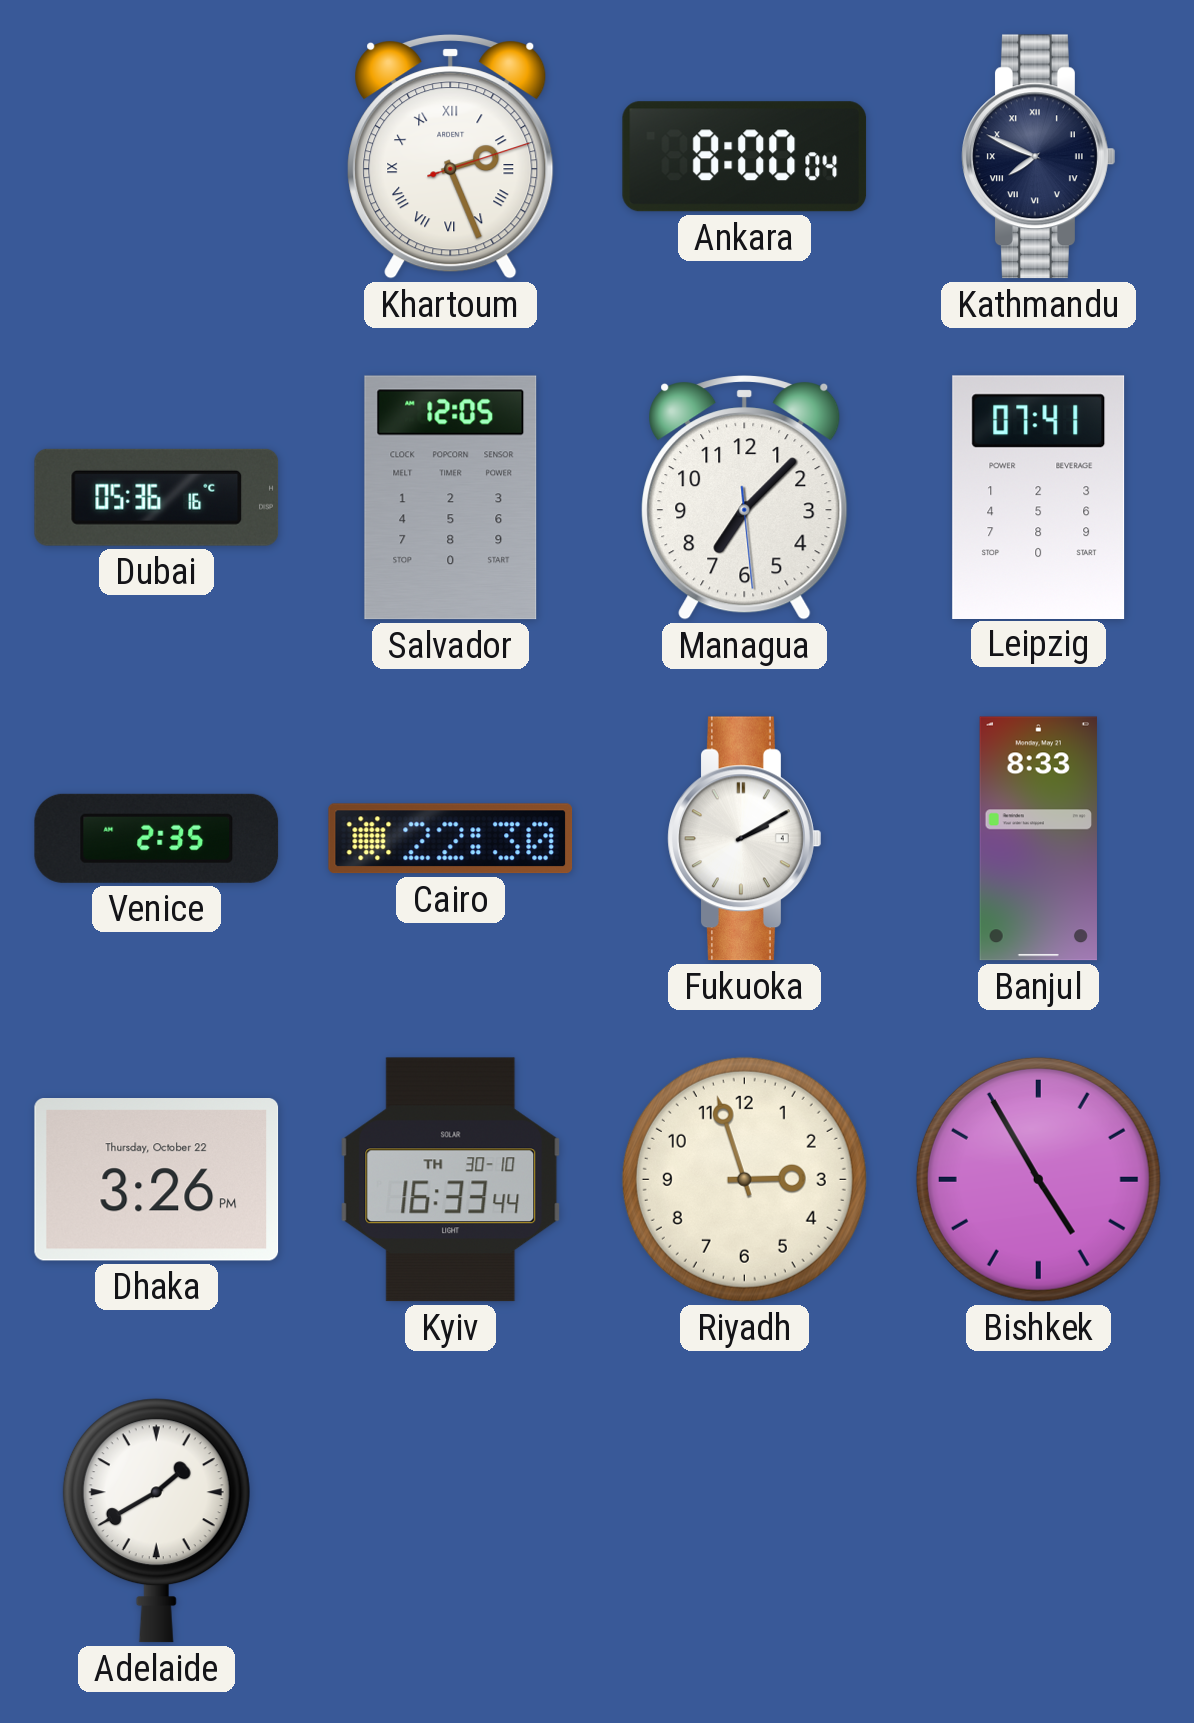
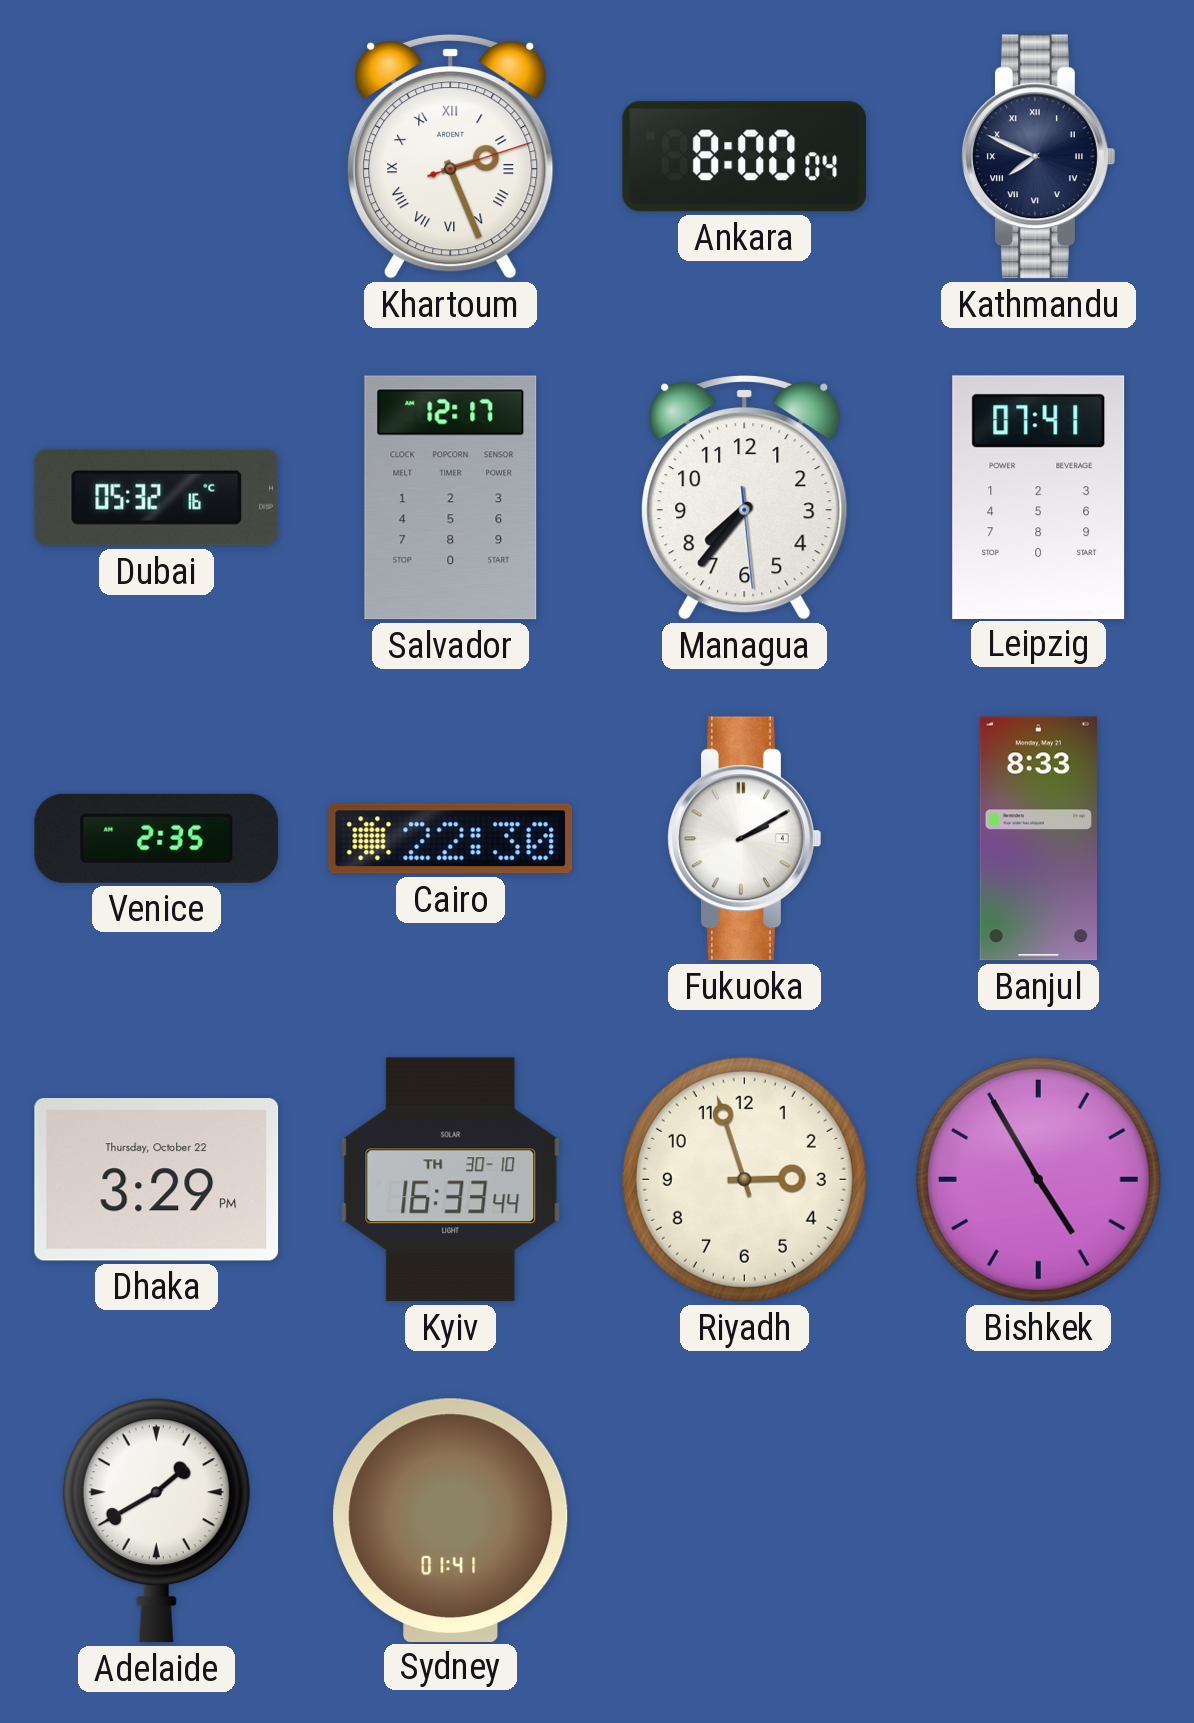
Dubai: 05:36 -> 05:32 (157, 497)
Salvador: 12:05 -> 12:17 (451, 498)
Managua: 7:07 -> 7:36 (745, 498)
Dhaka: 3:26 -> 3:29 (157, 1180)
Sydney: none -> 01:41 (451, 1520)
